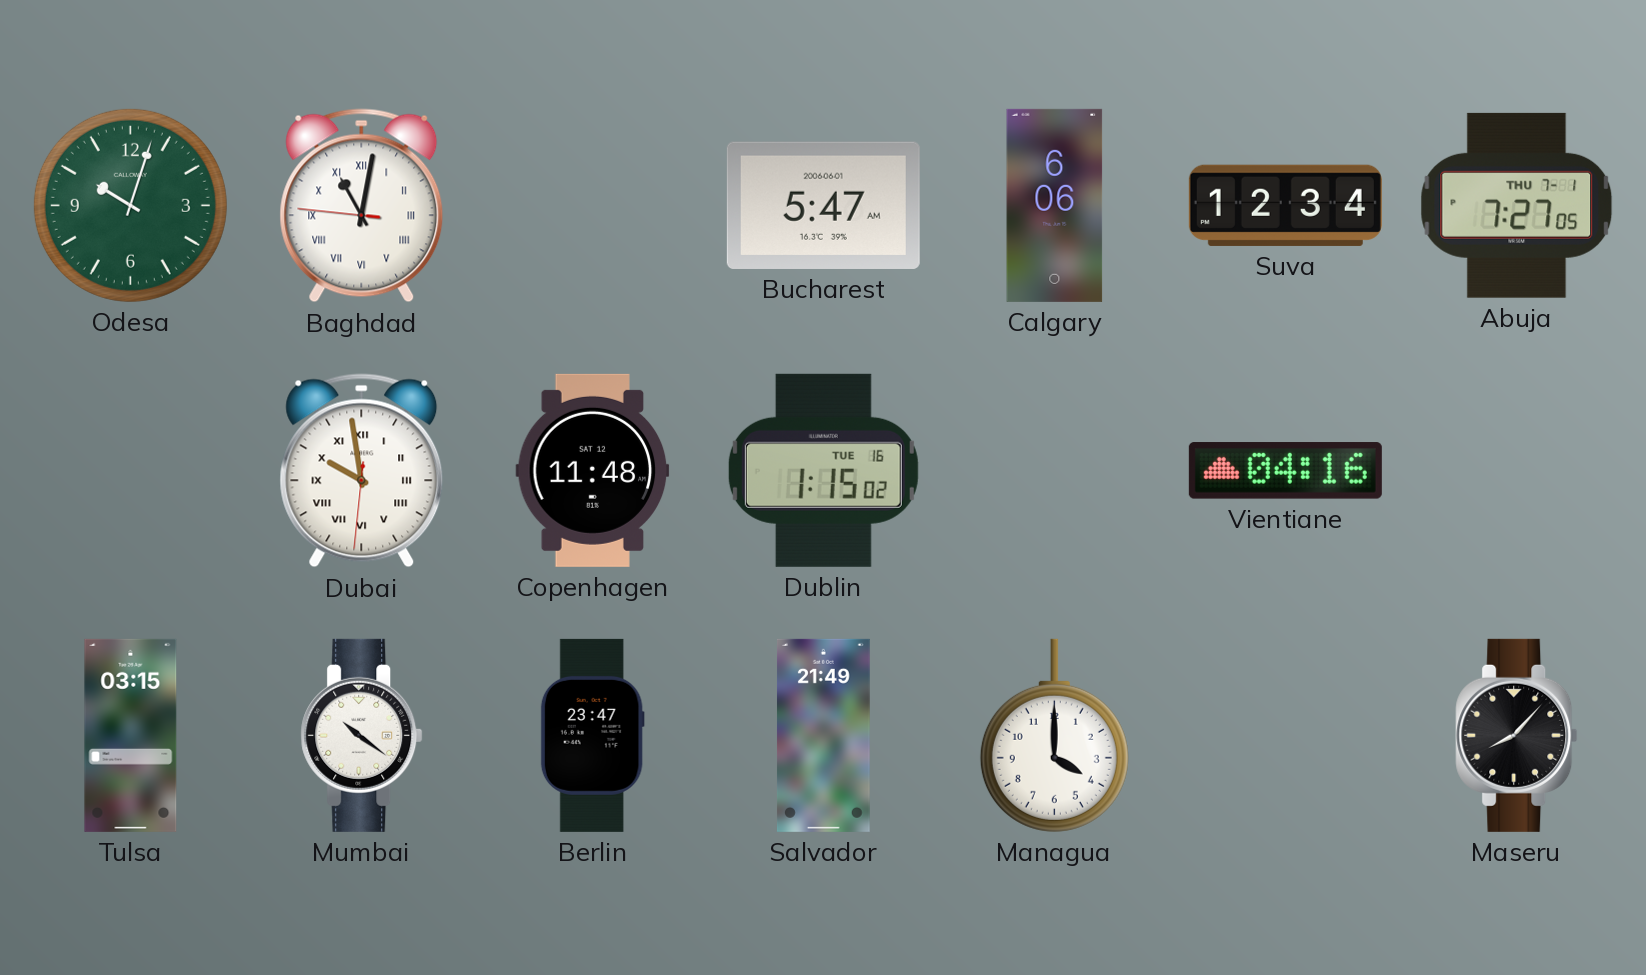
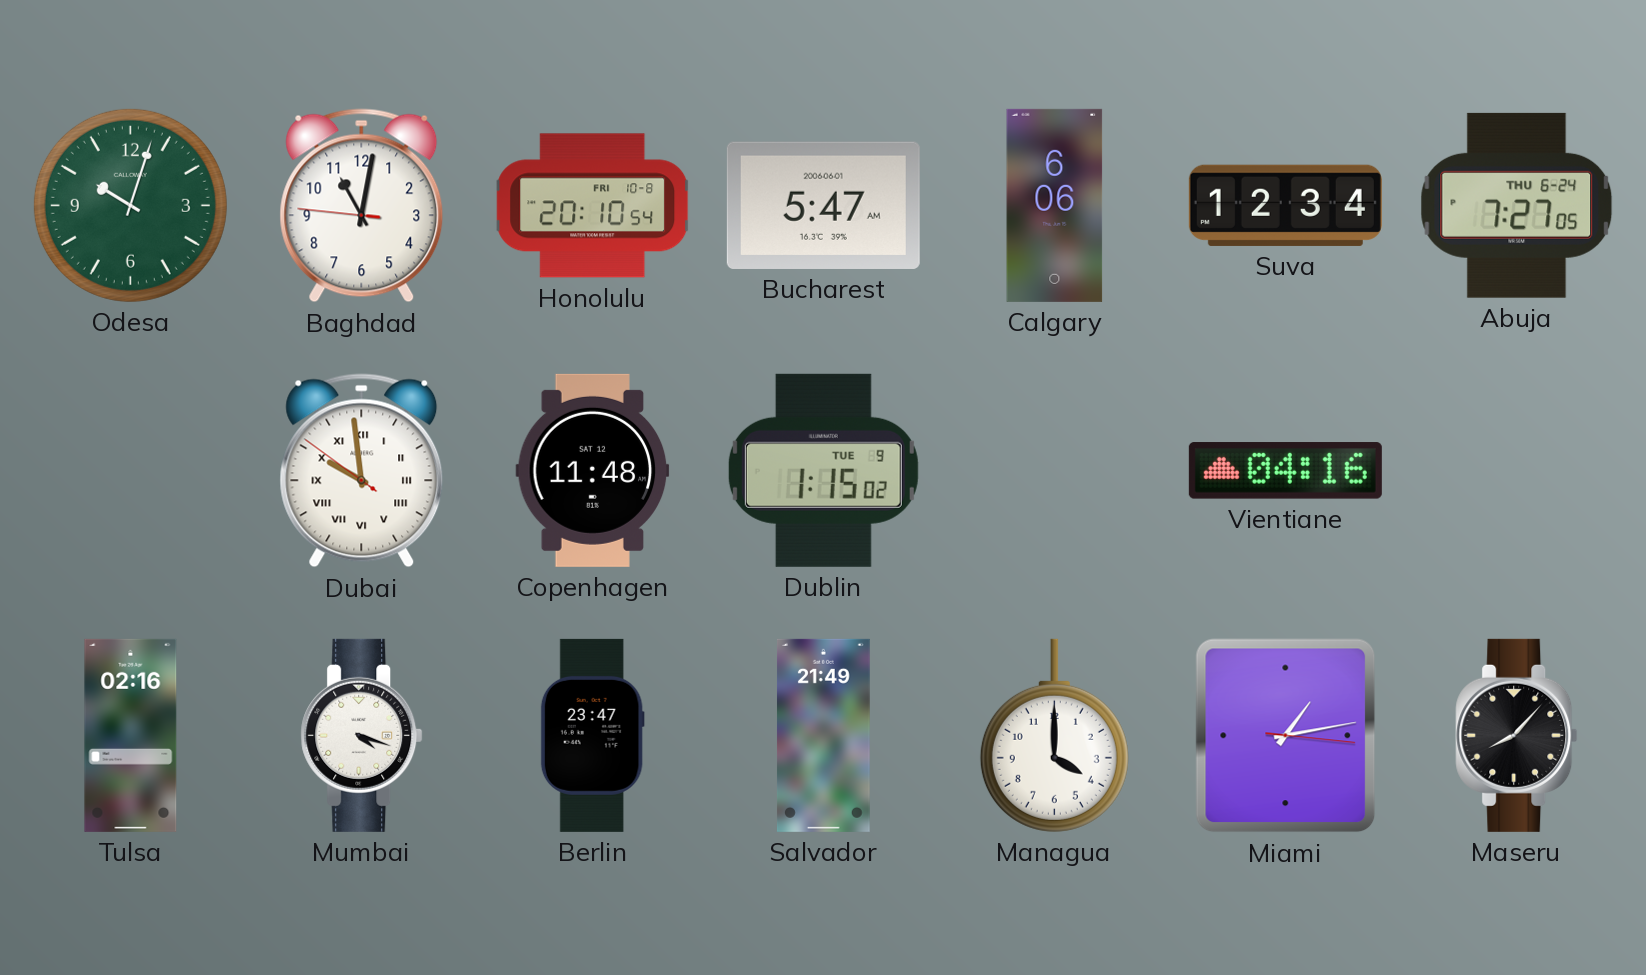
Baghdad numerals: Roman -> Arabic (362, 206)
Honolulu: none -> 20:10 (593, 206)
Abuja date: THU 7-1 -> THU 6-24 (1517, 205)
Dubai: 9:58:31 -> 9:58:51 (362, 471)
Dublin date: TUE 16 -> TUE 9 (823, 470)
Tulsa: 03:15 -> 02:16 (131, 735)
Mumbai: 10:21 -> 4:18 (362, 735)
Miami: none -> 1:13 (1286, 736)
